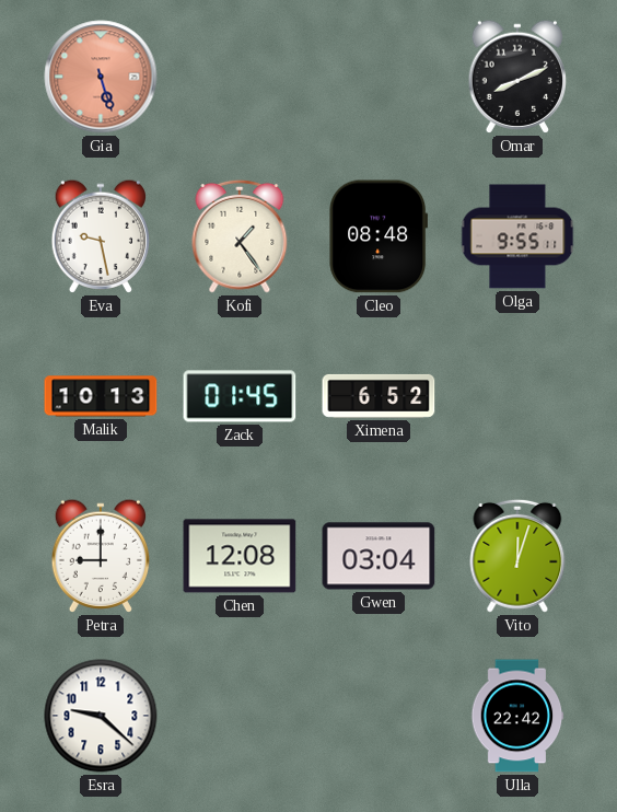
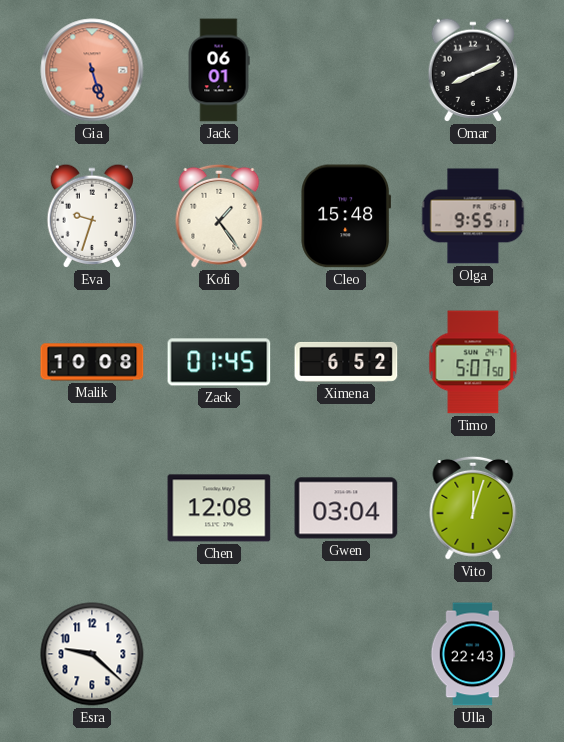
Jack: none -> 06:01 (219, 70)
Eva: 9:28 -> 9:33 (91, 216)
Cleo: 08:48 -> 15:48 (346, 216)
Malik: 10:13 -> 10:08 (92, 362)
Timo: none -> 5:07 (473, 362)
Petra: 9:00 -> none (100, 556)
Ulla: 22:42 -> 22:43 (473, 654)
